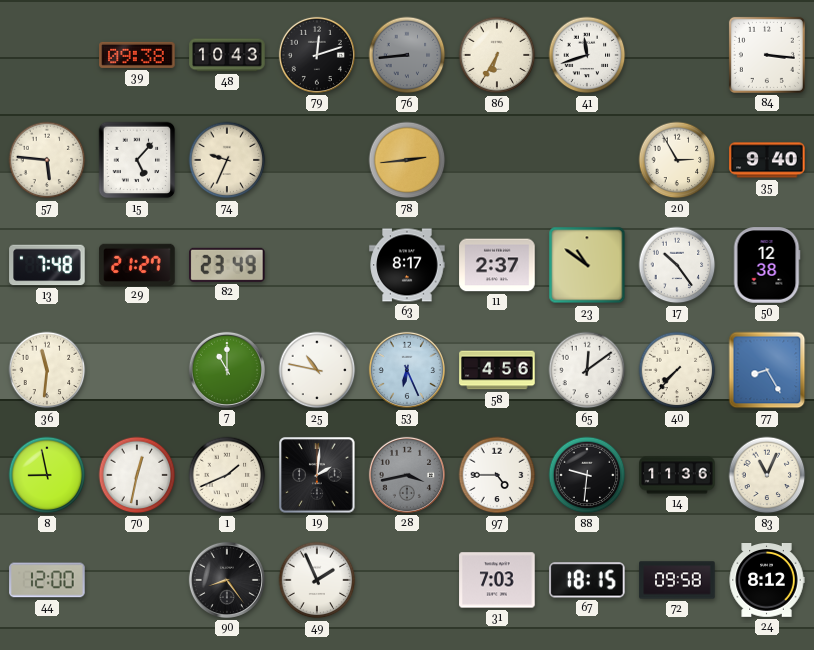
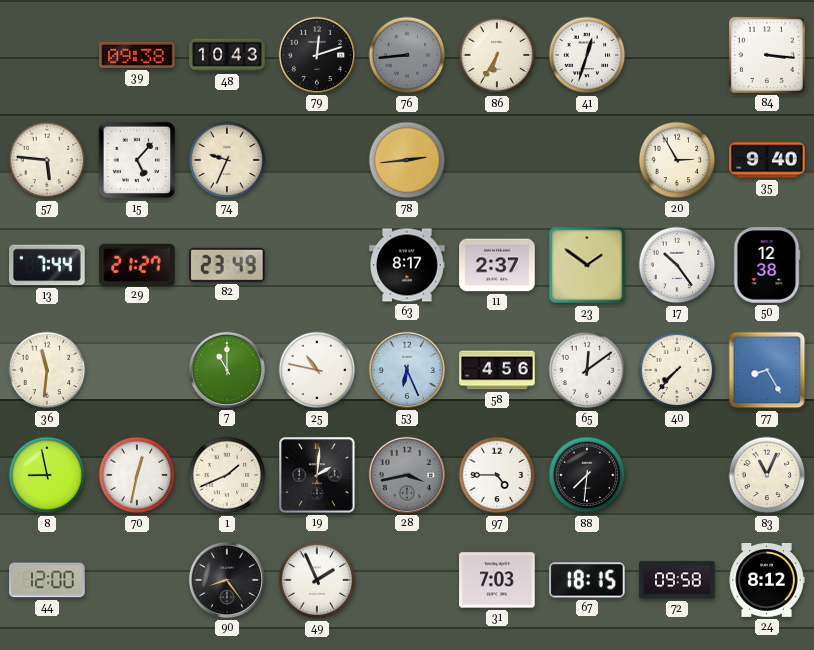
41: 11:42 -> 12:33 (587, 55)
13: 7:48 -> 7:44 (47, 265)
23: 10:51 -> 1:51 (587, 265)
88: 9:31 -> 7:31 (587, 475)
14: 11:36 -> none (677, 475)
